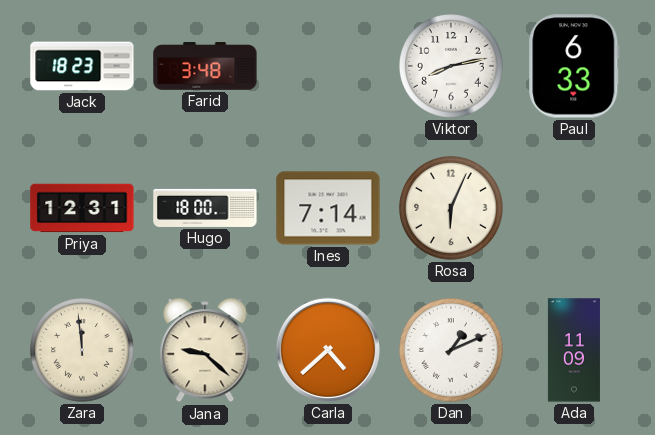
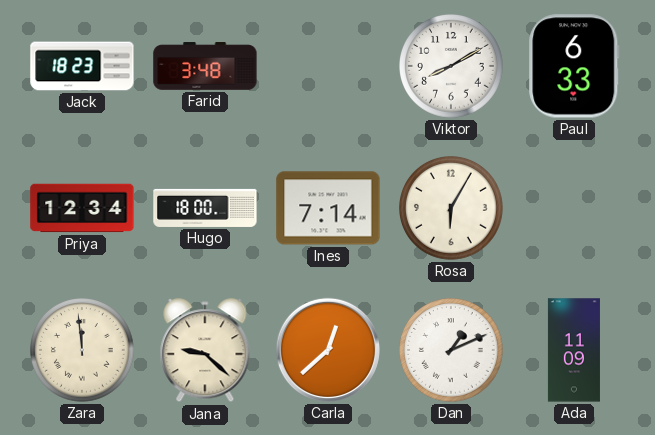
Viktor: 8:13 -> 8:10 (452, 67)
Priya: 12:31 -> 12:34 (82, 208)
Rosa: 6:04 -> 6:05 (452, 209)
Carla: 4:38 -> 12:38 (328, 350)
